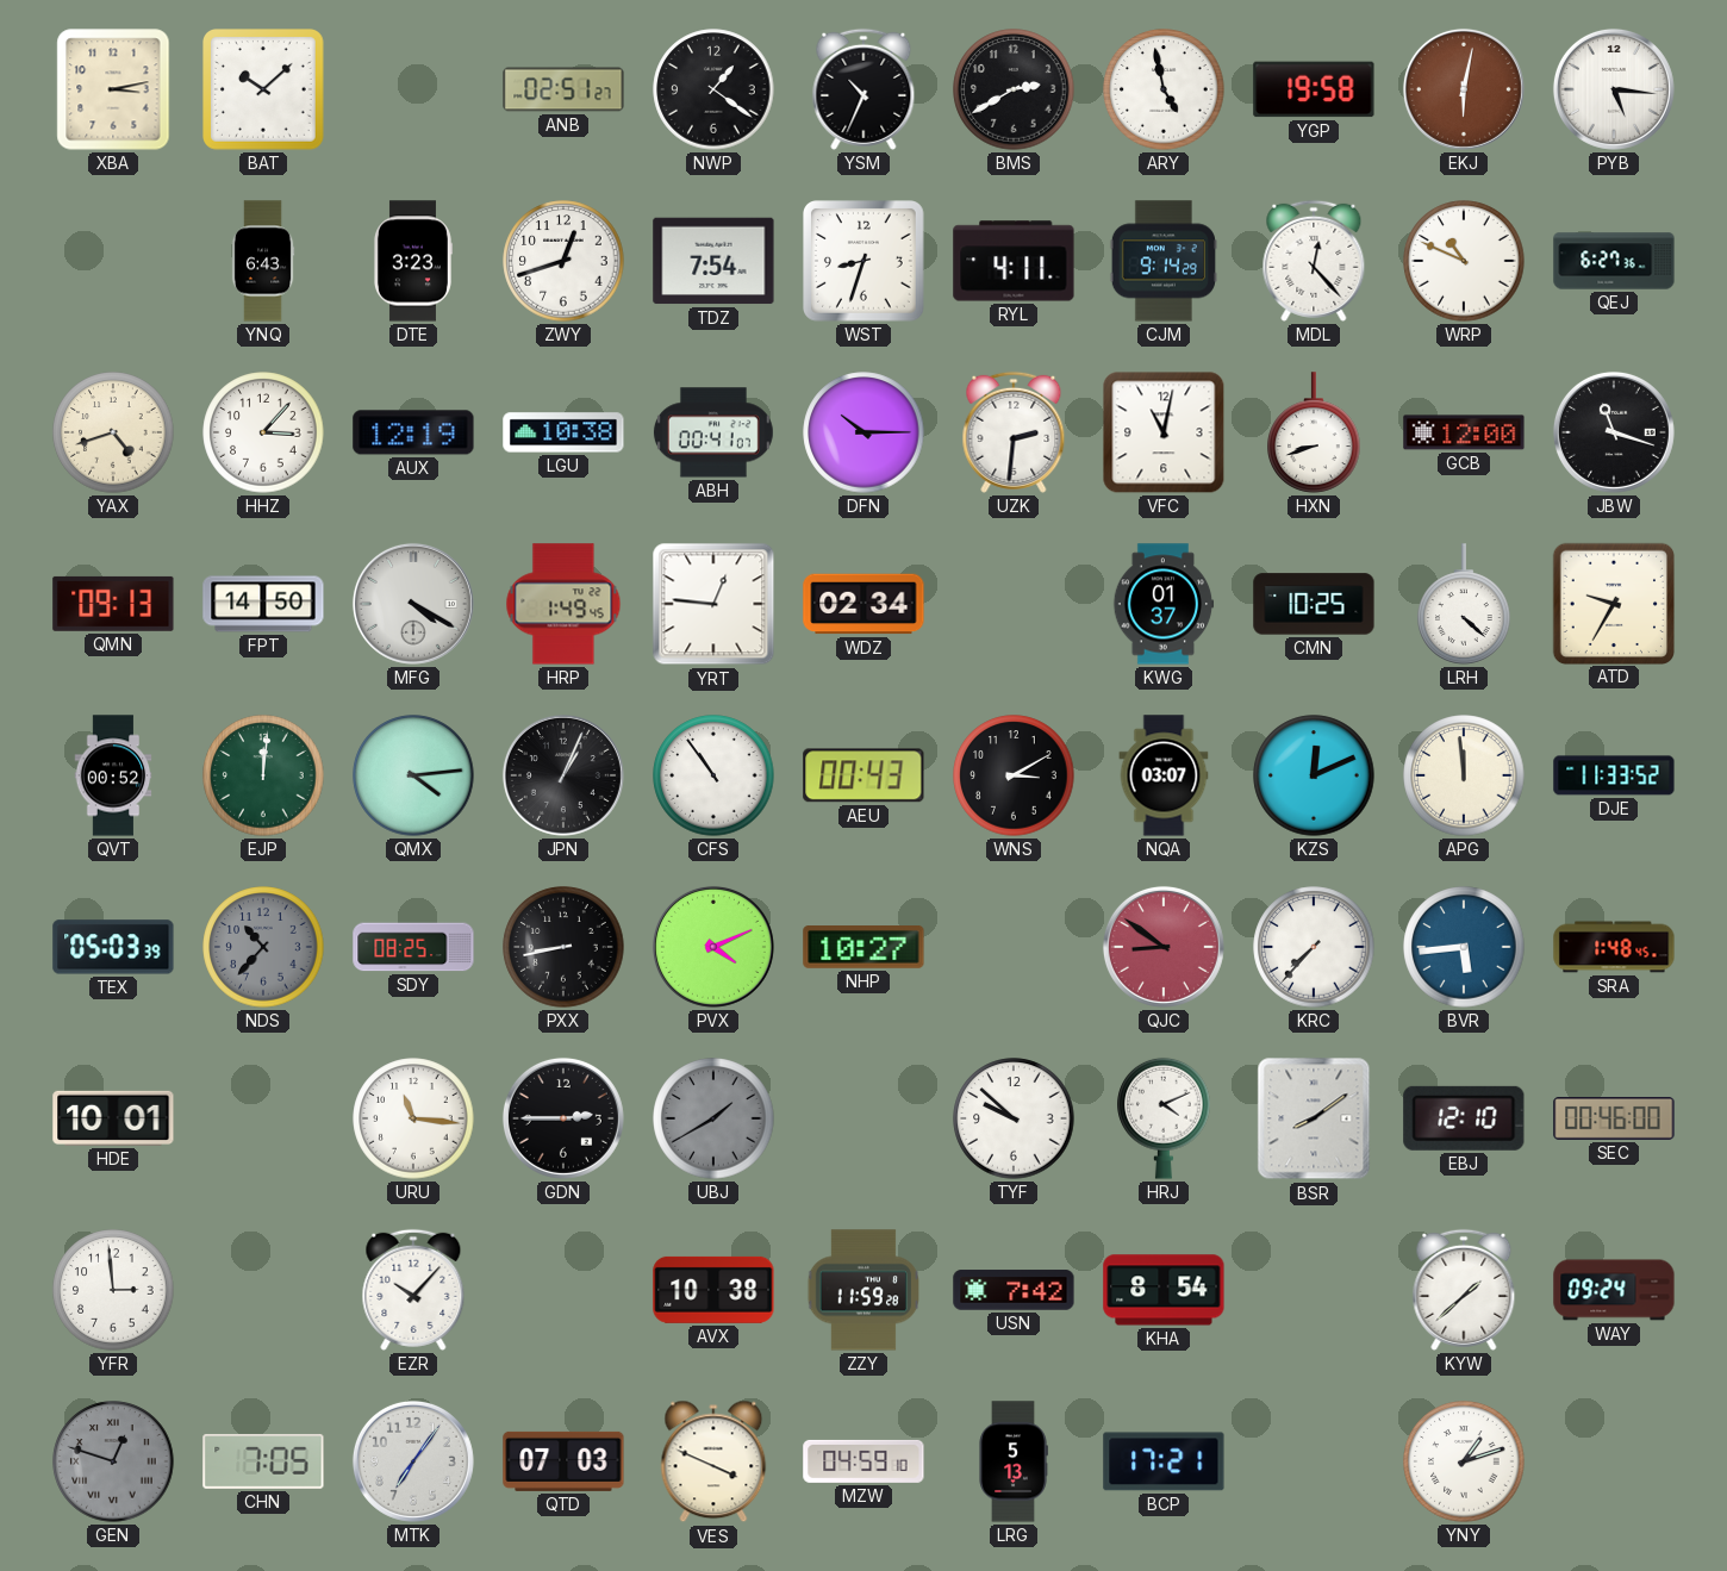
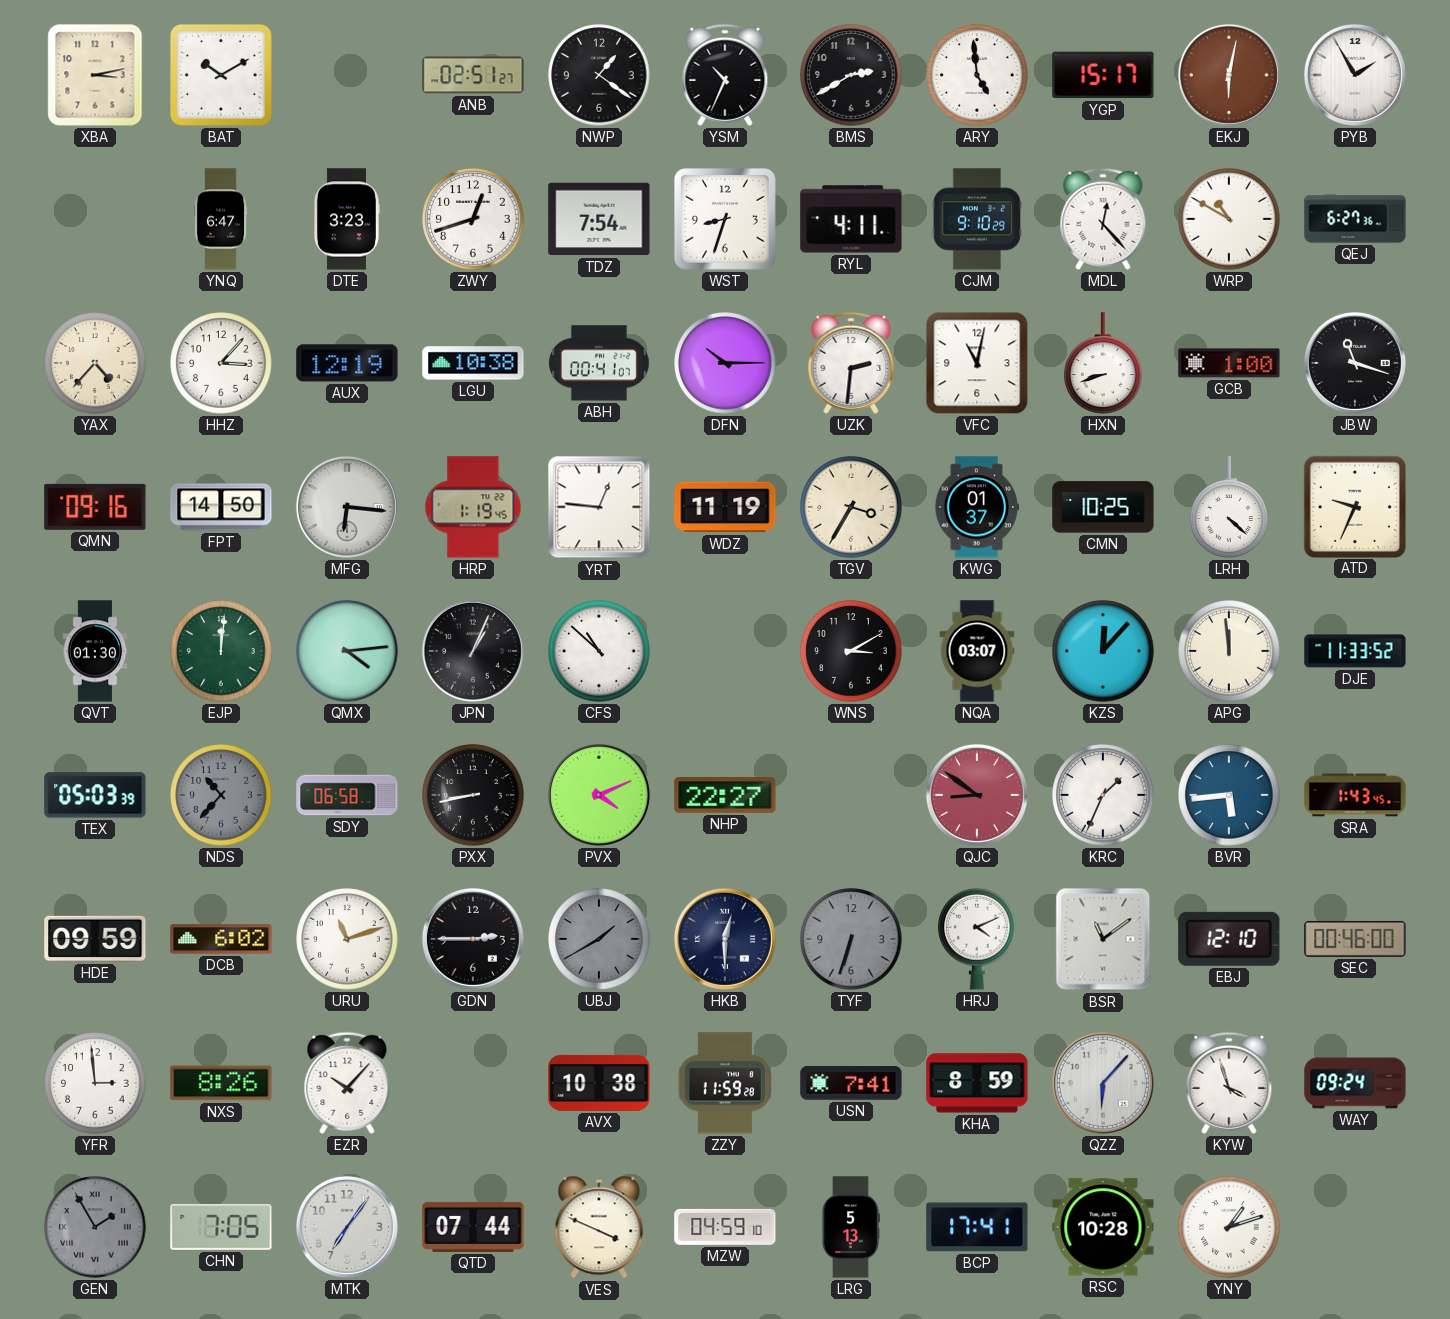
BAT: 10:08 -> 10:10 (222, 76)
ARY: 4:58 -> 4:59 (977, 75)
YGP: 19:58 -> 15:17 (1103, 75)
PYB: 5:16 -> 1:55 (1355, 75)
YNQ: 6:43 -> 6:47 (221, 219)
CJM: 9:14 -> 9:10 (977, 219)
WRP: 10:49 -> 10:50 (1229, 219)
YAX: 4:42 -> 4:37 (95, 363)
GCB: 12:00 -> 1:00 (1229, 363)
QMN: 09:13 -> 09:16 (95, 507)
MFG: 4:20 -> 6:16 (347, 507)
HRP: 1:49 -> 1:19 (473, 507)
WDZ: 02:34 -> 11:19 (725, 507)
TGV: none -> 3:35 (851, 507)
ATD: 9:35 -> 9:34 (1354, 506)
QVT: 00:52 -> 01:30 (95, 651)
CFS: 10:54 -> 10:52 (599, 651)
AEU: 00:43 -> none (864, 775)
KZS: 12:11 -> 12:07 (1103, 651)
SDY: 08:25 -> 06:58 (347, 795)
NHP: 10:27 -> 22:27 (725, 796)
KRC: 7:37 -> 1:34 (1103, 795)
SRA: 1:48 -> 1:43 (1355, 795)
HDE: 10:01 -> 09:59 (95, 939)
DCB: none -> 6:02 (221, 939)
URU: 11:16 -> 11:12 (347, 939)
HKB: none -> 12:30 (725, 939)
TYF: 9:52 -> 6:33 (851, 939)
TYF dial: white -> grey (851, 939)
BSR: 8:09 -> 11:09 (1103, 939)
NXS: none -> 8:26 (221, 1083)
USN: 7:42 -> 7:41 (851, 1083)
KHA: 8:54 -> 8:59 (977, 1083)
QZZ: none -> 6:07 (1103, 1083)
KYW: 1:38 -> 3:57 (1229, 1083)
GEN: 12:48 -> 1:55 (95, 1227)
QTD: 07:03 -> 07:44 (473, 1227)
BCP: 17:21 -> 17:41 (977, 1227)
RSC: none -> 10:28 (1103, 1227)
